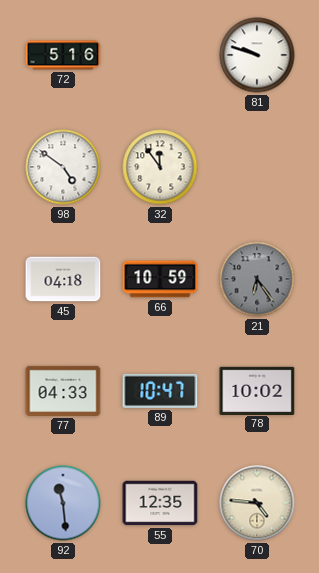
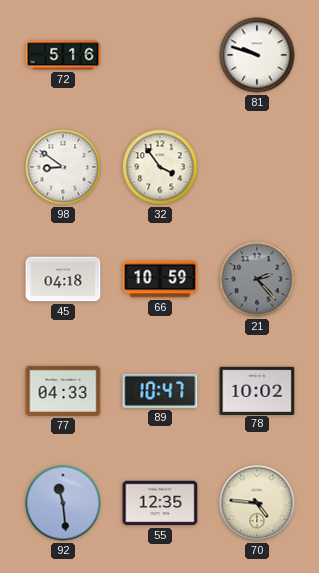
98: 4:51 -> 8:51 (63, 167)
32: 11:54 -> 3:54 (160, 167)
21: 6:24 -> 2:23 (257, 279)
